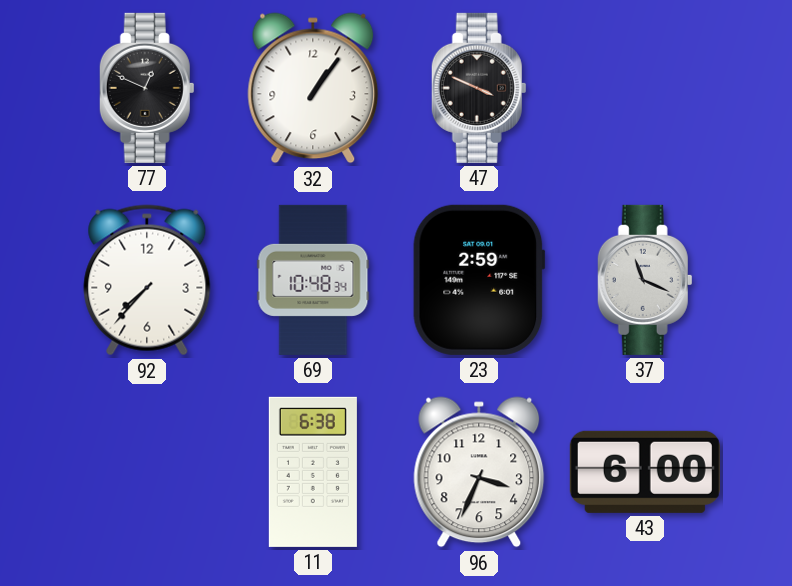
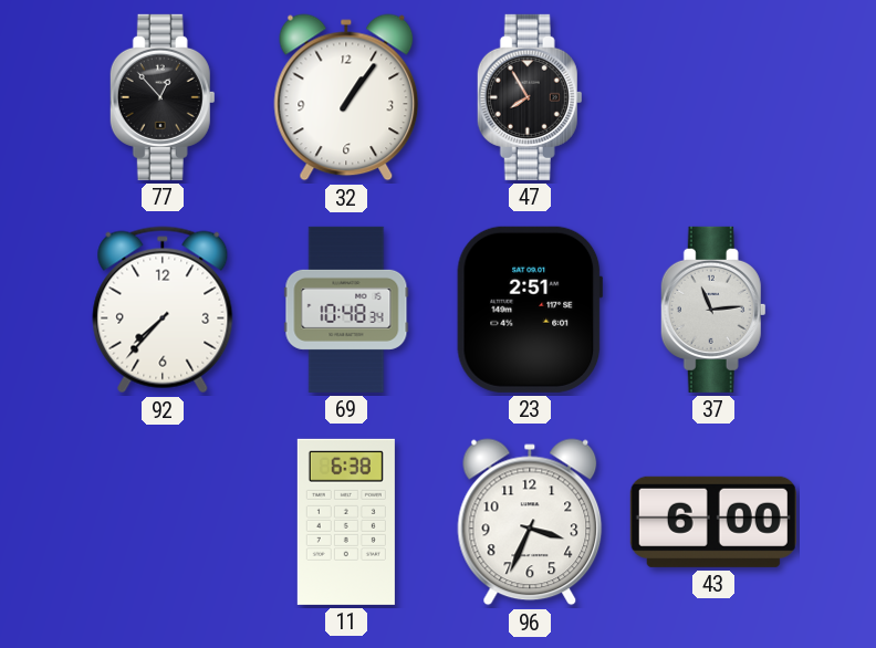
77: 12:49 -> 12:53 (163, 97)
47: 3:49 -> 7:55 (530, 97)
23: 2:59 -> 2:51 (530, 310)
37: 11:19 -> 11:14 (713, 310)
